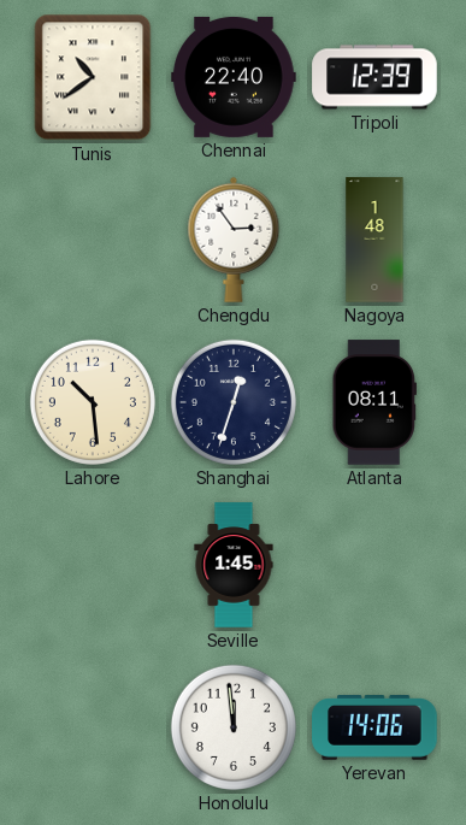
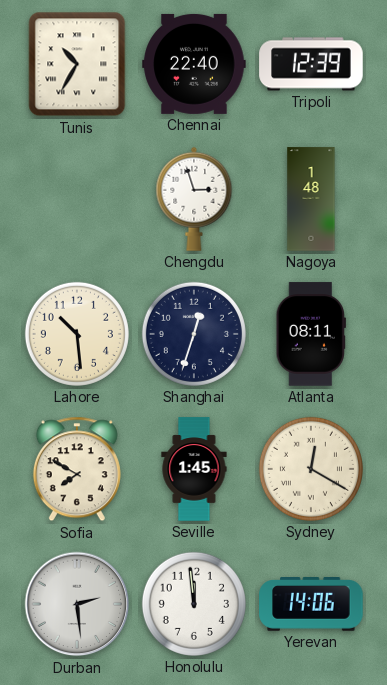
Tunis: 10:39 -> 10:35 (77, 64)
Chengdu: 2:54 -> 2:57 (194, 199)
Sofia: none -> 7:50 (77, 469)
Sydney: none -> 12:20 (311, 469)
Durban: none -> 2:29 (77, 604)
